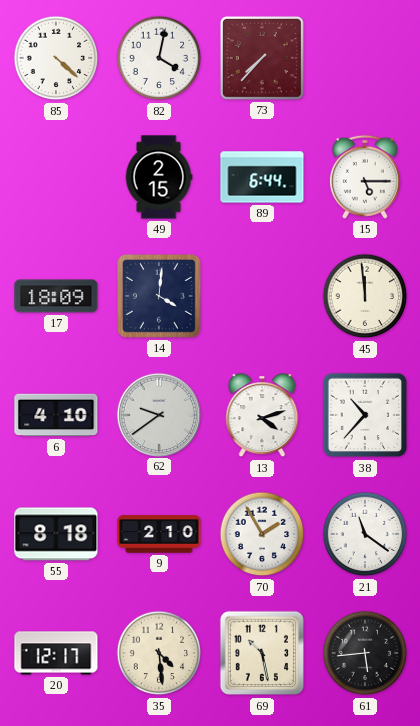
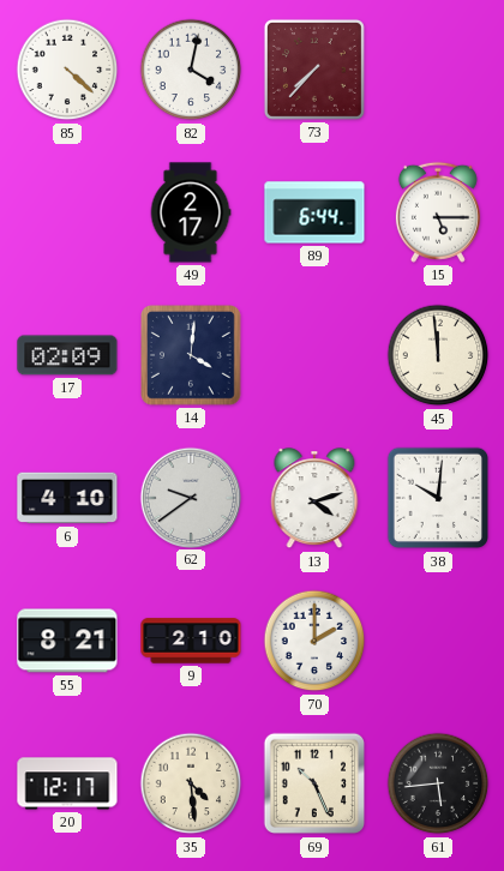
49: 2:15 -> 2:17 (191, 212)
17: 18:09 -> 02:09 (67, 355)
38: 10:37 -> 10:01 (438, 498)
55: 8:18 -> 8:21 (67, 641)
70: 1:55 -> 2:00 (314, 641)
21: 11:21 -> none (365, 534)
69: 10:28 -> 10:26 (314, 783)
